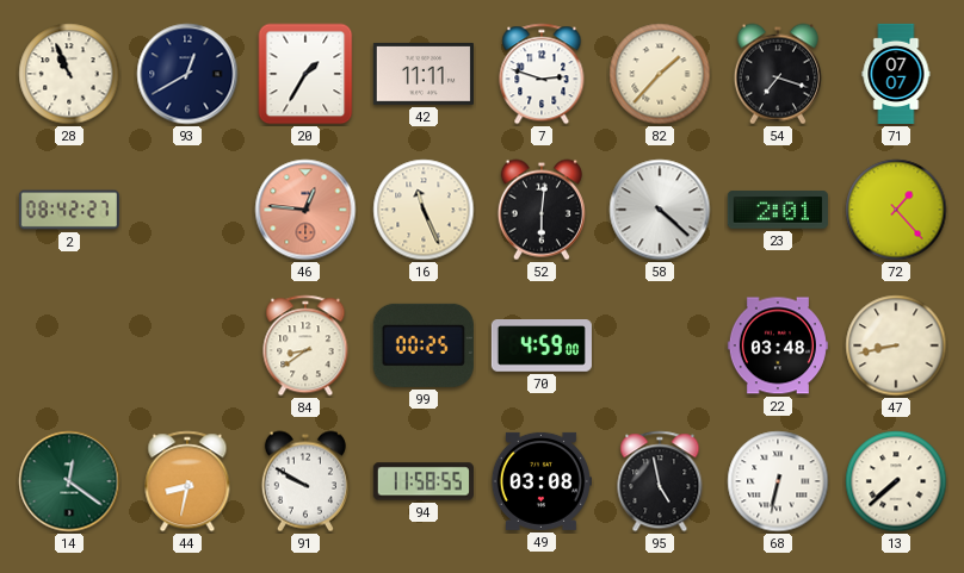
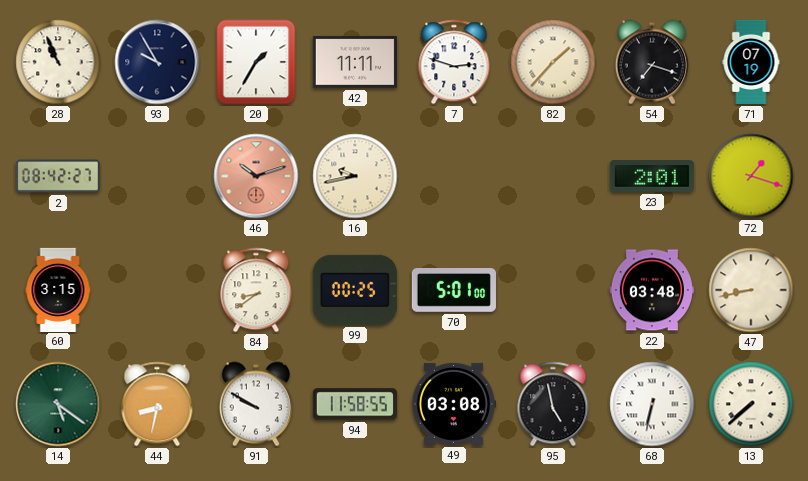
93: 12:40 -> 9:55 (157, 62)
71: 07:07 -> 07:19 (751, 62)
46: 12:46 -> 10:12 (256, 176)
16: 11:26 -> 9:43 (355, 176)
52: 6:01 -> none (542, 210)
58: 4:22 -> none (660, 210)
72: 1:23 -> 1:18 (751, 176)
60: none -> 3:15 (58, 289)
70: 4:59 -> 5:01 (454, 291)
14: 12:21 -> 5:21 (58, 404)
